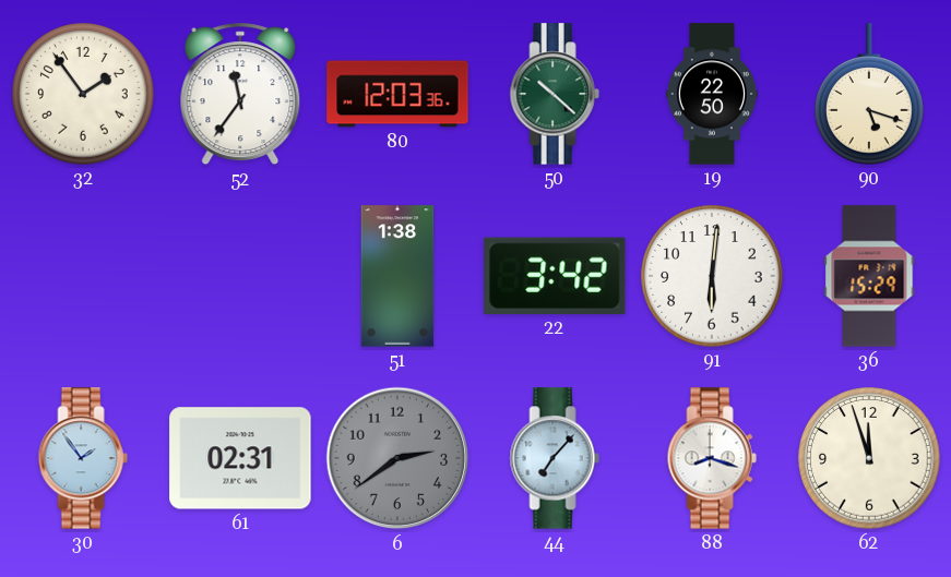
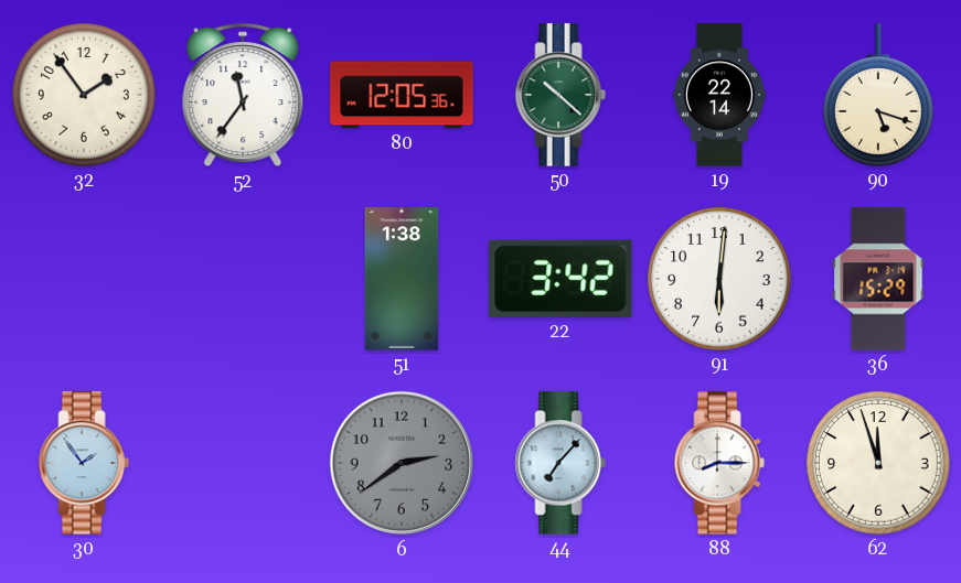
80: 12:03 -> 12:05 (402, 95)
19: 22:50 -> 22:14 (719, 95)
61: 02:31 -> none (240, 458)
88: 8:18 -> 8:15 (719, 463)
